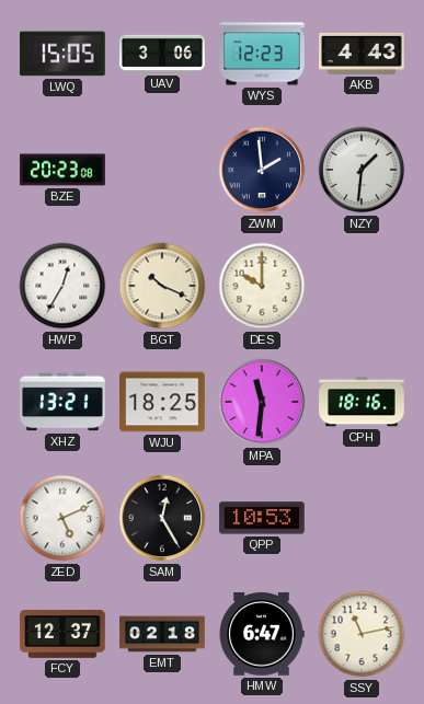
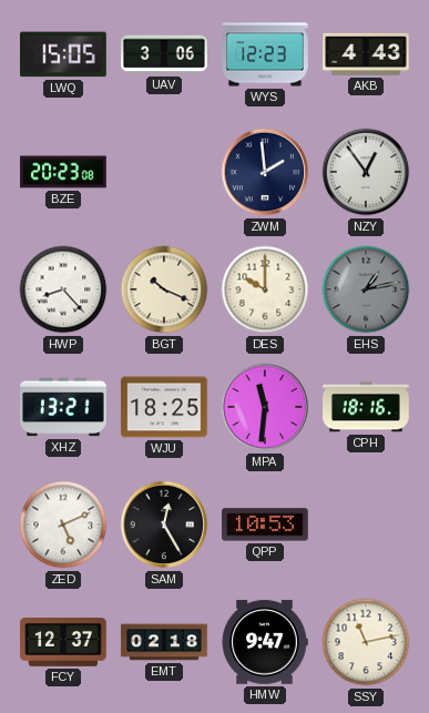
NZY: 1:31 -> 12:54 (366, 172)
HWP: 12:35 -> 8:23 (63, 289)
EHS: none -> 1:13 (366, 289)
HMW: 6:47 -> 9:47 (265, 642)
